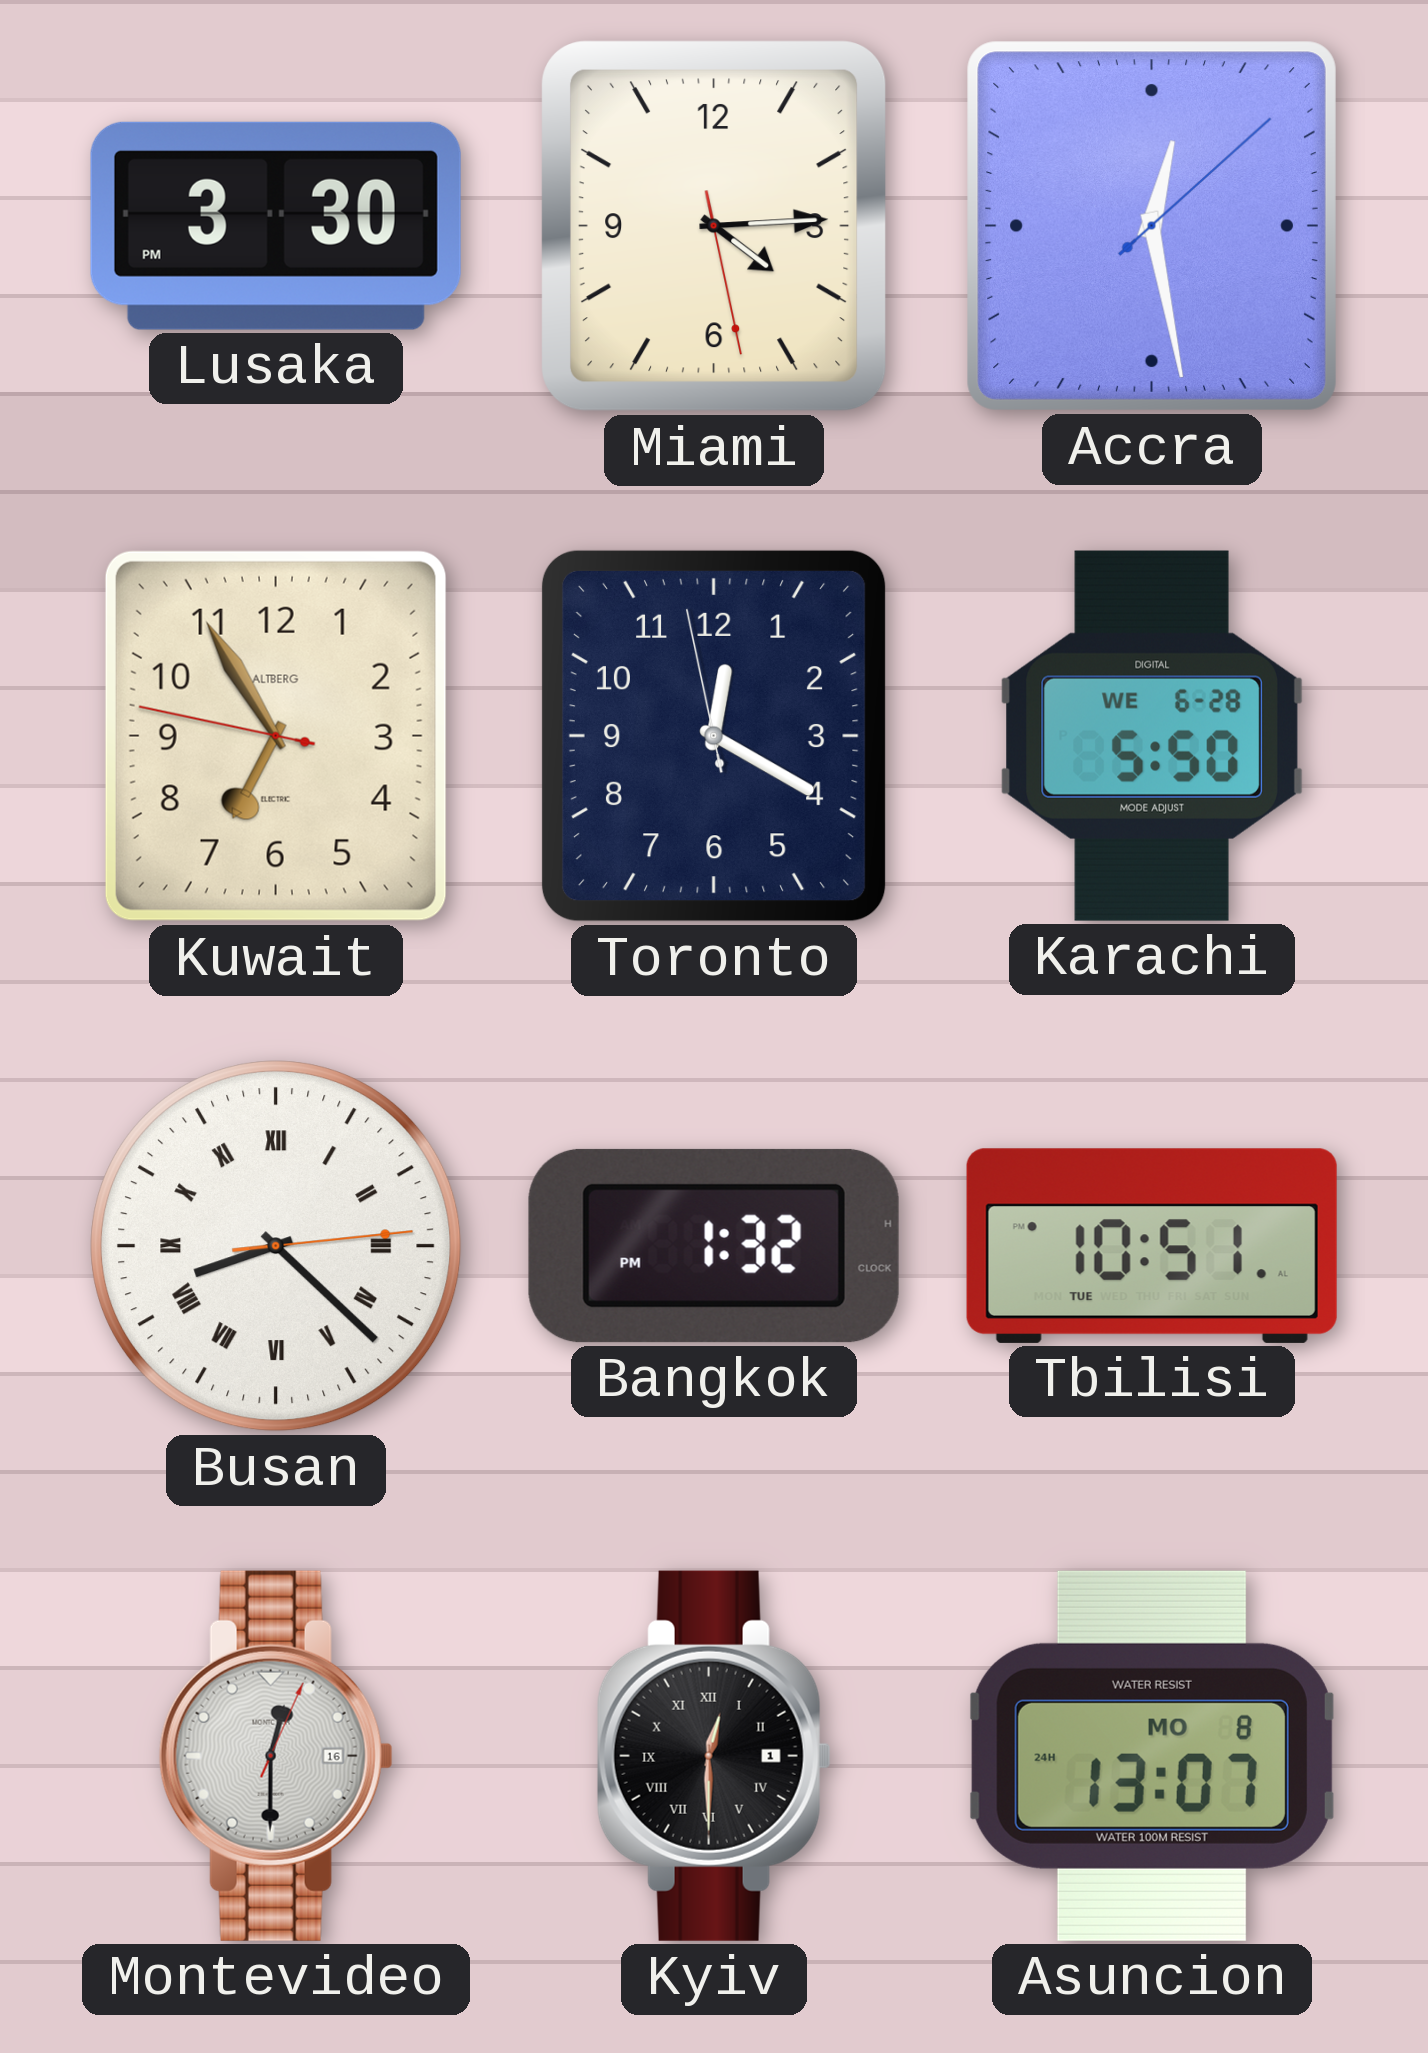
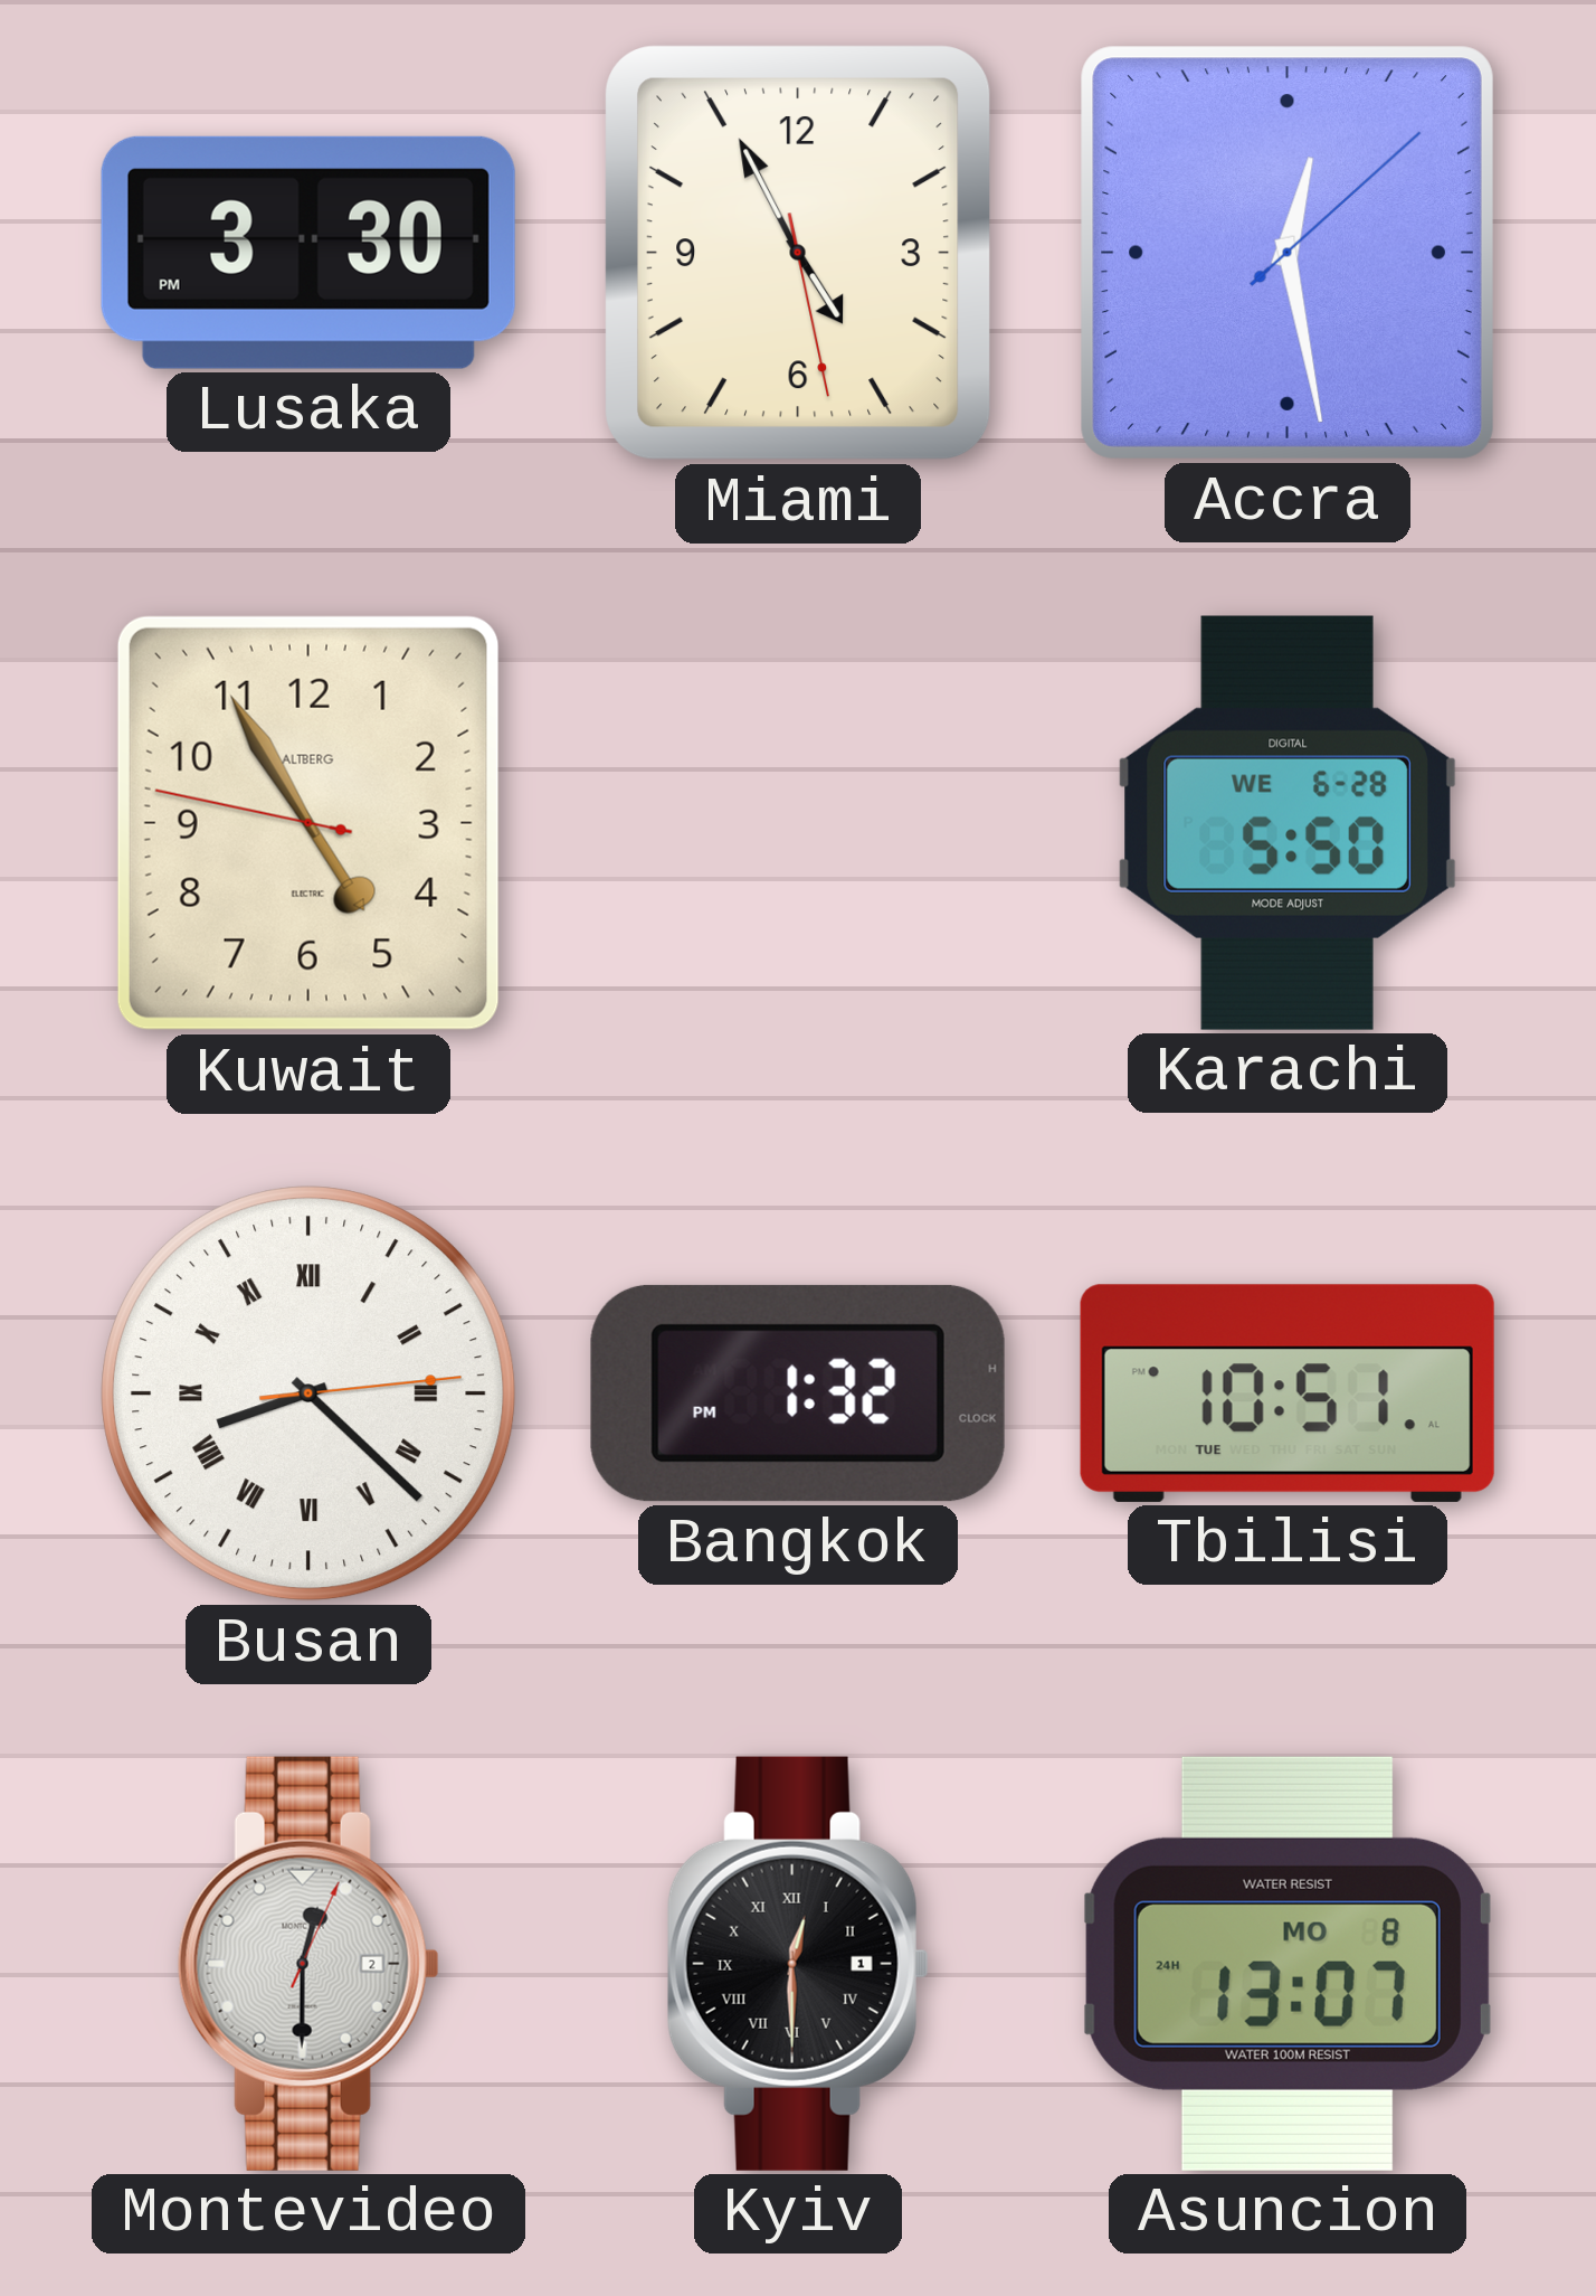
Miami: 4:14 -> 4:55 (799, 254)
Kuwait: 6:54 -> 4:54 (308, 823)
Toronto: 12:19 -> none (714, 736)
Montevideo date: 16 -> 2 (308, 1964)
